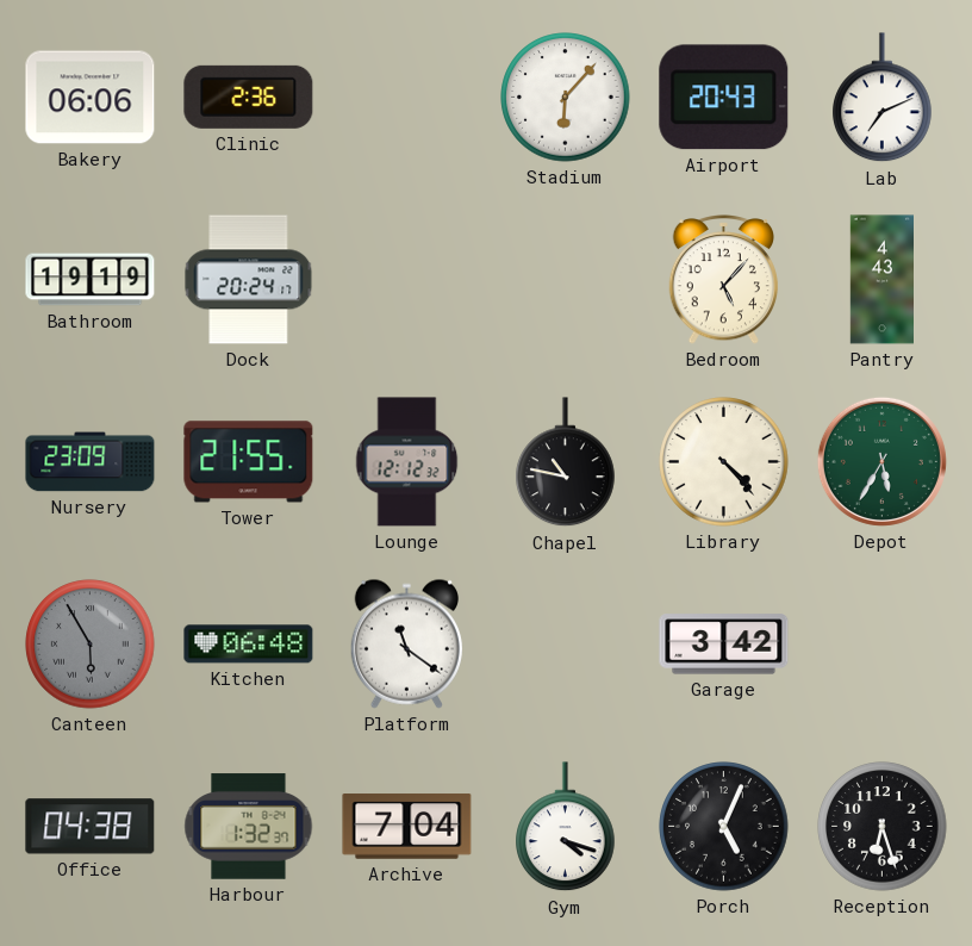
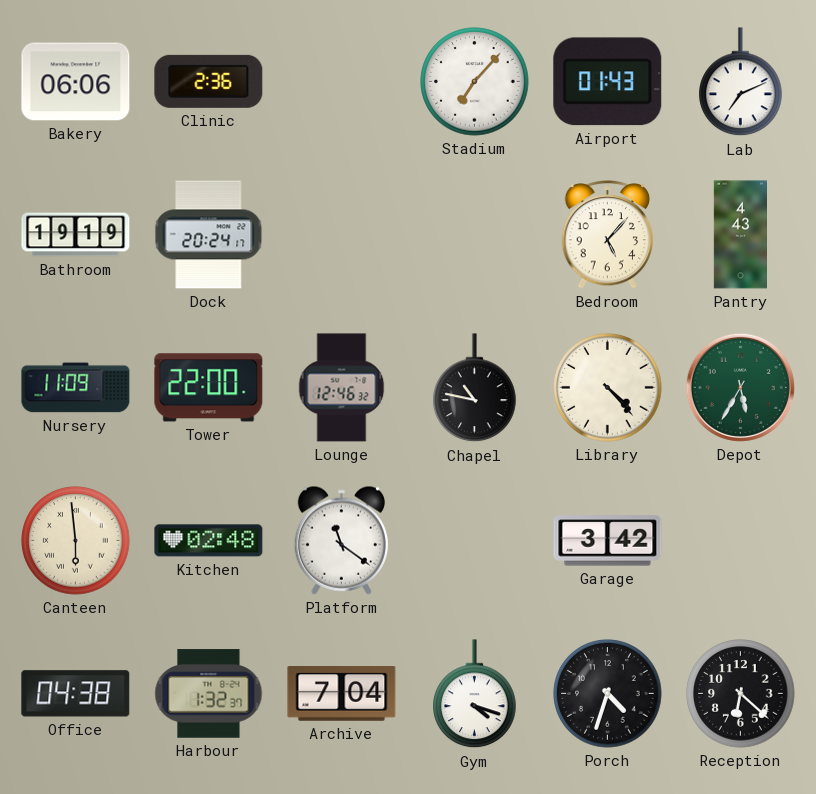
Stadium: 6:07 -> 7:07 (475, 82)
Airport: 20:43 -> 01:43 (608, 82)
Nursery: 23:09 -> 11:09 (76, 388)
Tower: 21:55 -> 22:00 (209, 388)
Lounge: 12:12 -> 12:46 (342, 388)
Canteen: 5:55 -> 5:59 (76, 541)
Canteen dial: grey -> cream (76, 541)
Kitchen: 06:48 -> 02:48 (209, 541)
Porch: 5:04 -> 4:33 (608, 694)
Reception: 6:27 -> 6:22 (741, 694)
